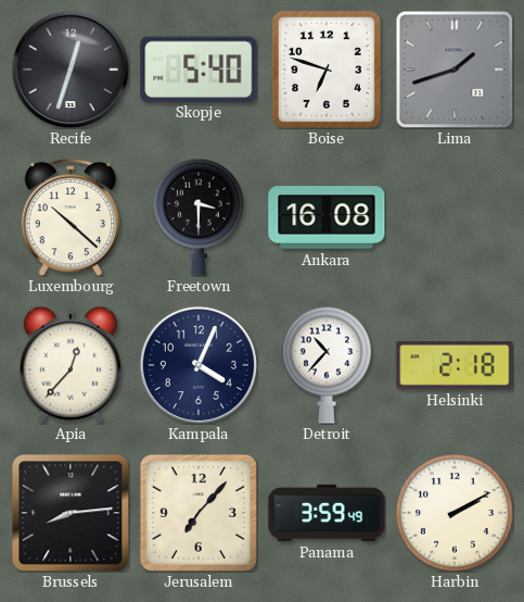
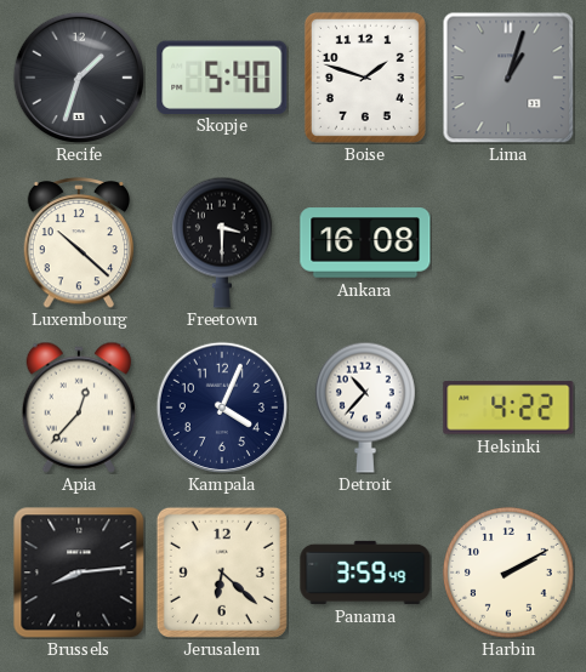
Recife: 12:33 -> 1:33 (78, 76)
Boise: 6:48 -> 1:48 (365, 78)
Lima: 1:42 -> 1:03 (508, 78)
Helsinki: 2:18 -> 4:22 (508, 408)
Jerusalem: 7:07 -> 6:22 (222, 573)
